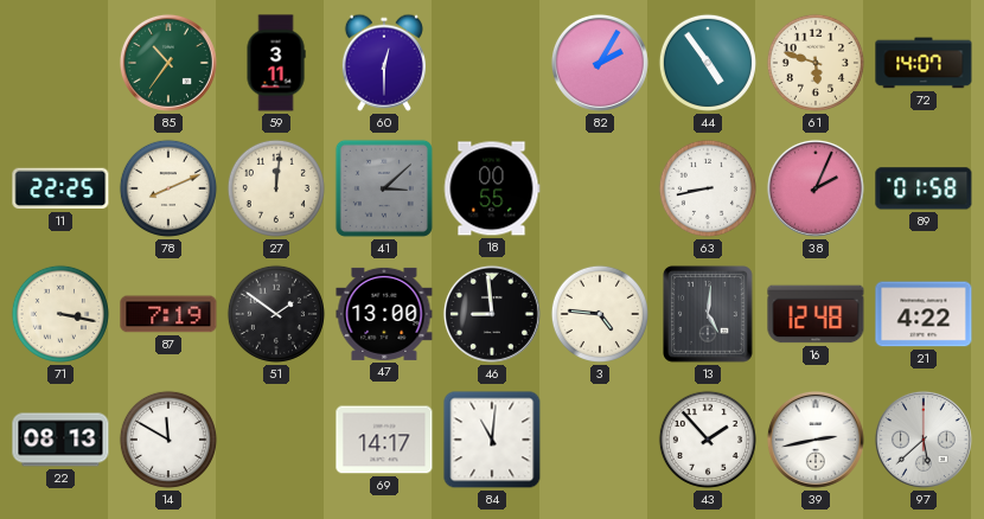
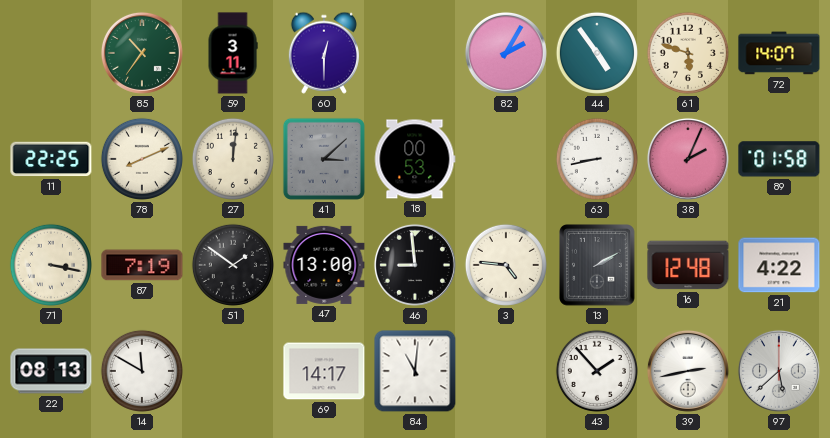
18: 00:55 -> 00:53 (415, 159)
13: 5:01 -> 2:10 (598, 266)
